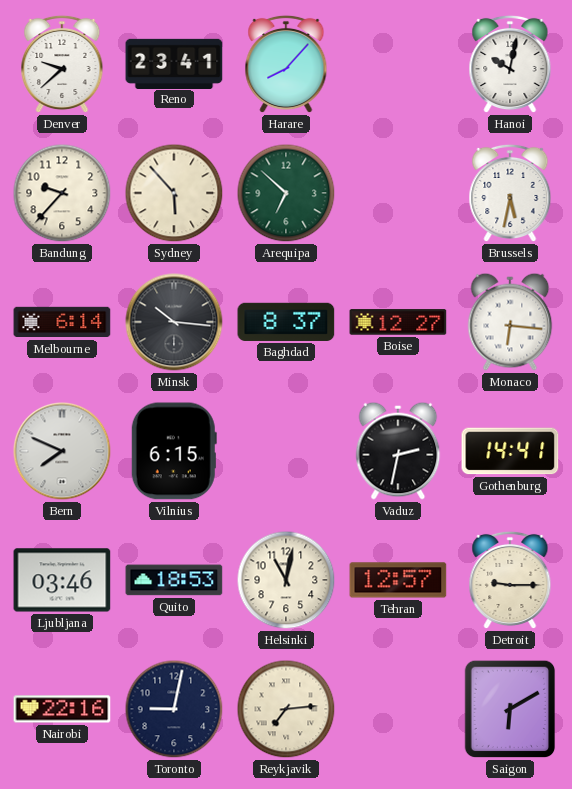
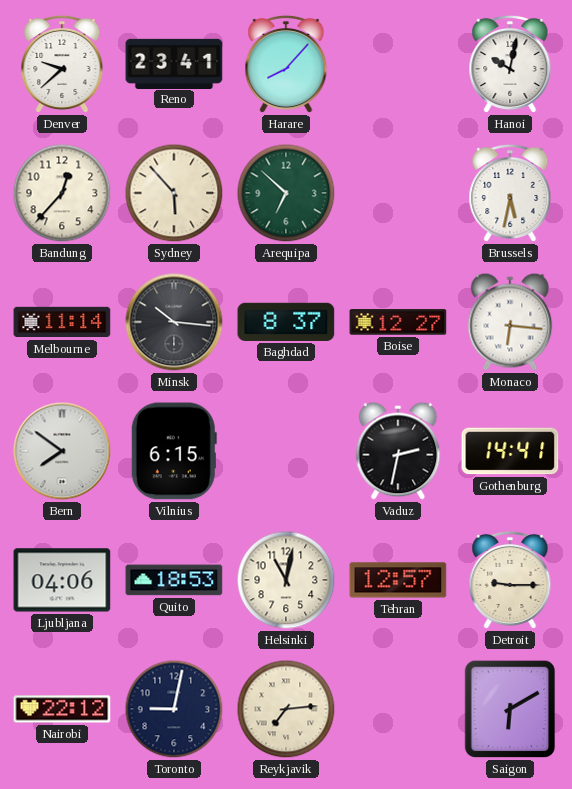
Bandung: 9:37 -> 12:37 (62, 193)
Melbourne: 6:14 -> 11:14 (62, 322)
Bern: 7:49 -> 7:51 (62, 451)
Ljubljana: 03:46 -> 04:06 (62, 580)
Nairobi: 22:16 -> 22:12 (62, 709)
